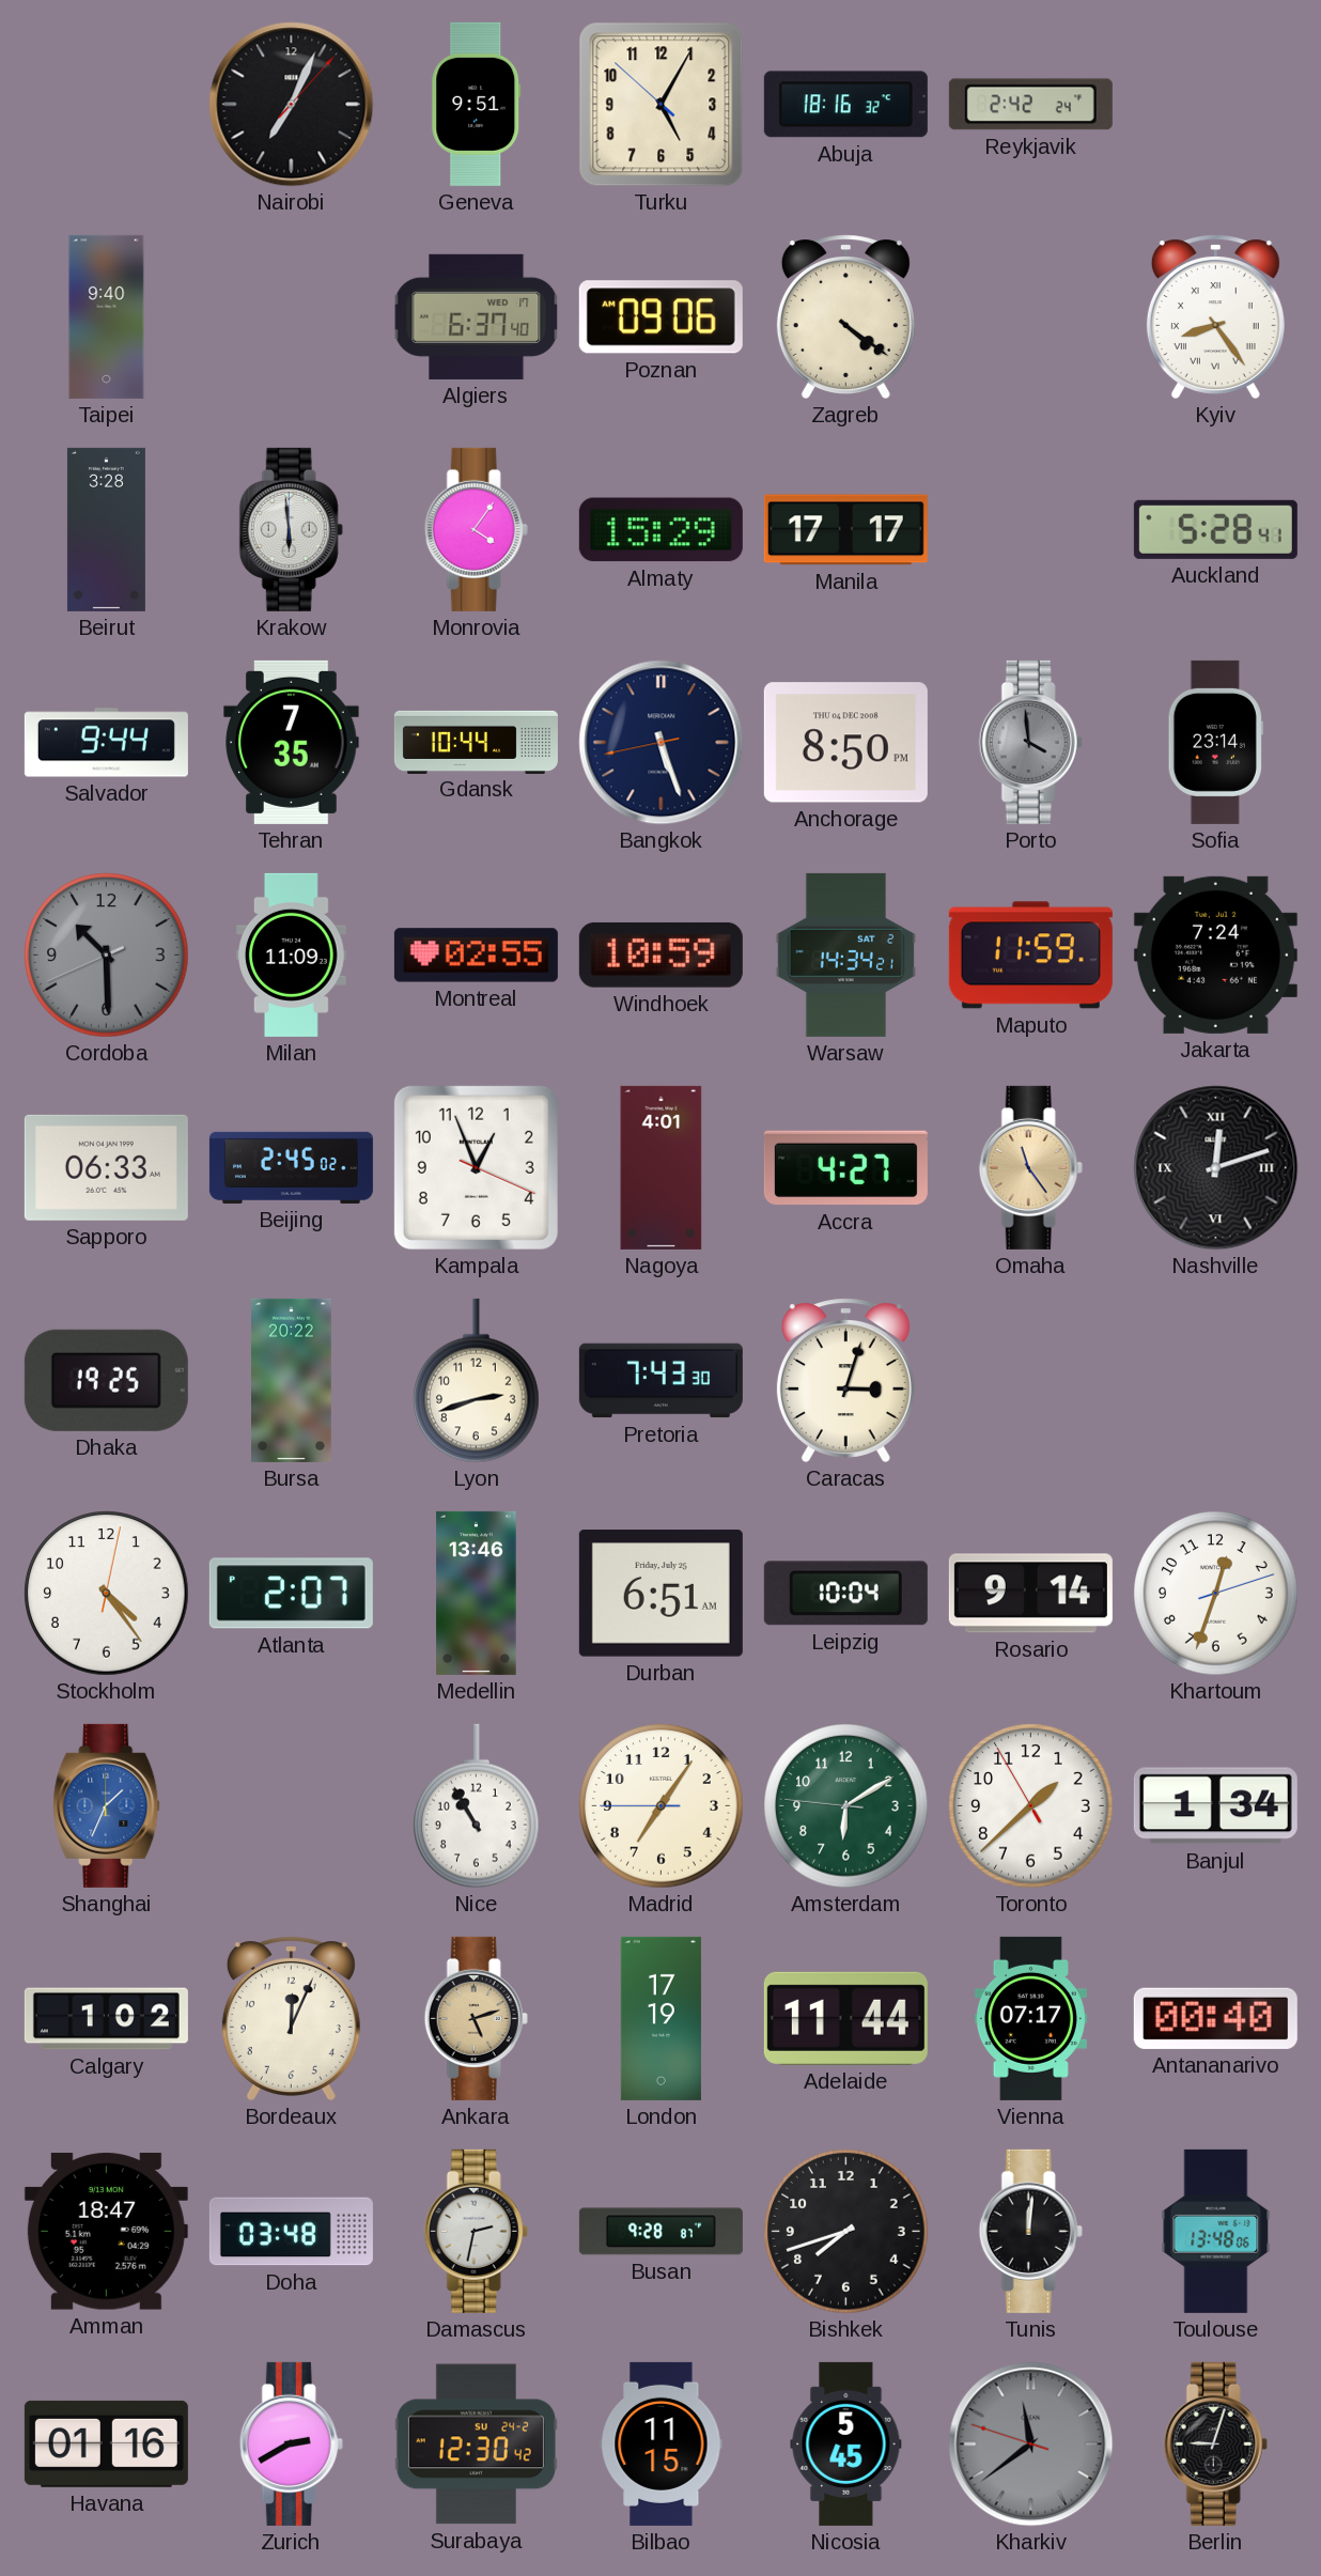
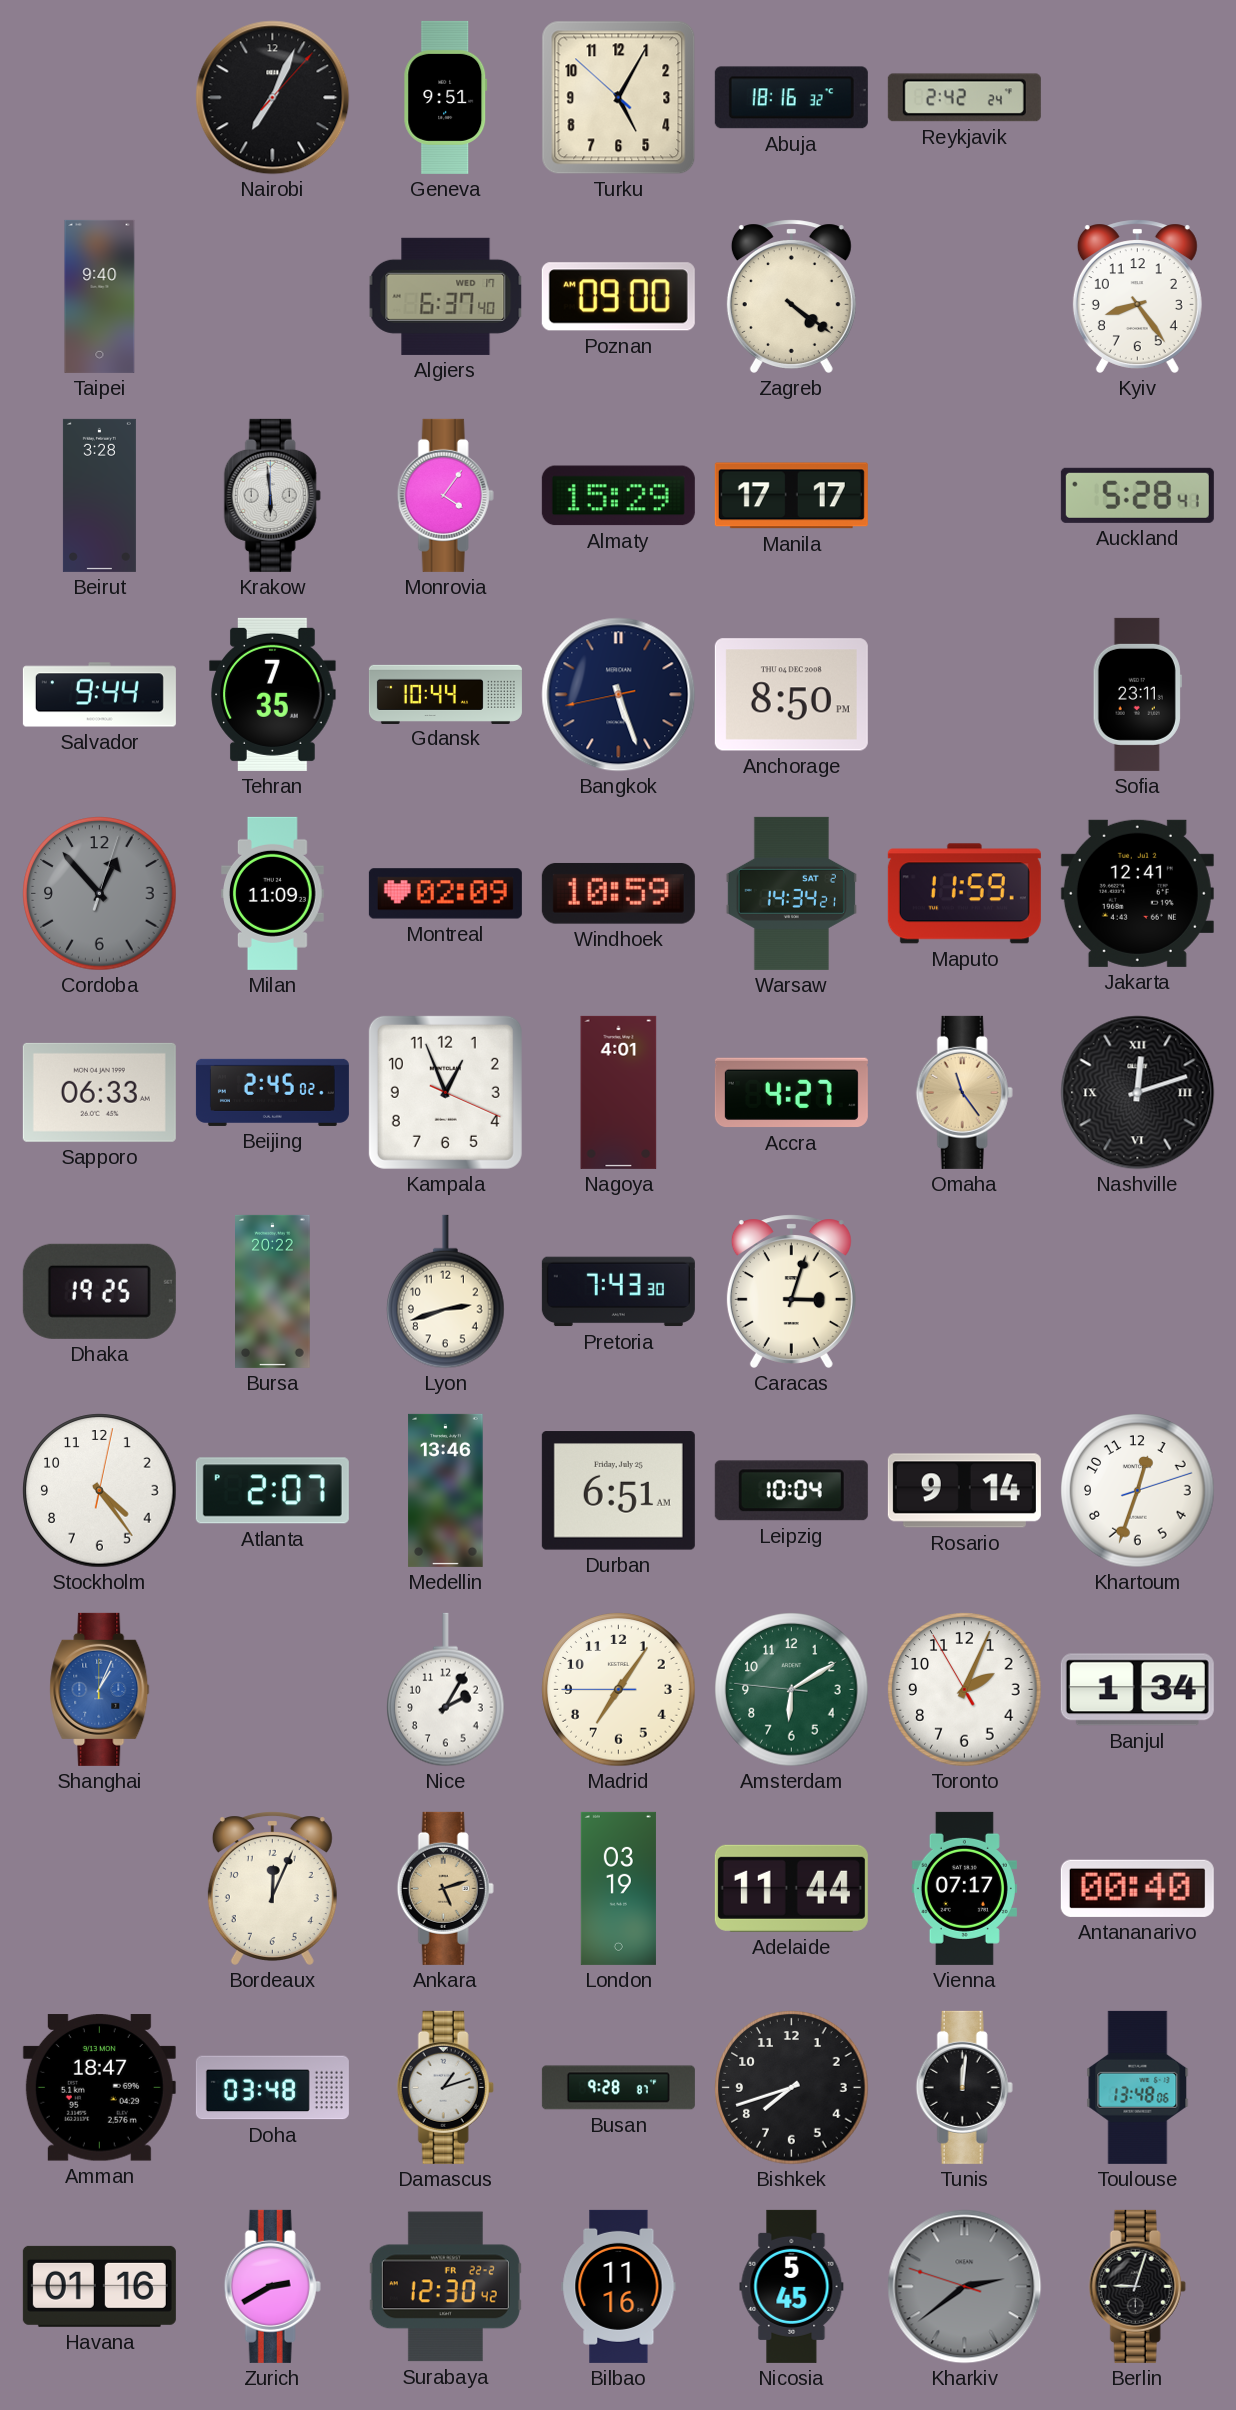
Poznan: 09:06 -> 09:00 (618, 297)
Kyiv numerals: Roman -> Arabic (1137, 296)
Porto: 3:59 -> none (1030, 742)
Sofia: 23:14 -> 23:11 (1137, 694)
Cordoba: 10:29 -> 12:53 (100, 894)
Montreal: 02:55 -> 02:09 (445, 894)
Jakarta: 7:24 -> 12:41 (1137, 893)
Shanghai: 1:34 -> 1:04 (100, 1689)
Nice: 10:55 -> 2:05 (446, 1690)
Toronto: 1:37 -> 2:03 (965, 1690)
Calgary: 1:02 -> none (106, 2019)
London: 17:19 -> 03:19 (618, 1888)
Damascus: 2:32 -> 1:12 (445, 2087)
Surabaya date: SU 24-2 -> FR 22-2 (445, 2287)
Bilbao: 11:15 -> 11:16 (619, 2286)
Kharkiv: 11:38 -> 2:38 (965, 2287)
